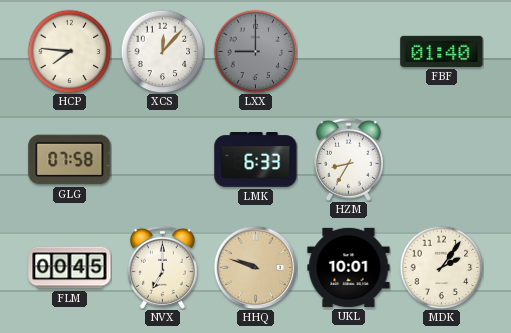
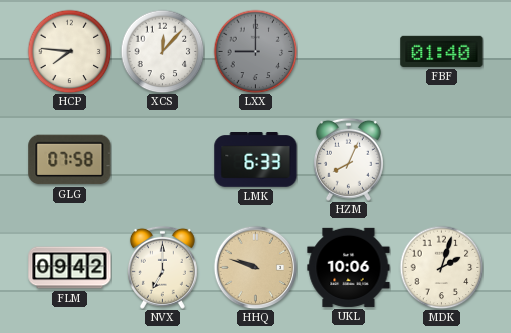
HZM: 8:35 -> 8:04 (348, 159)
FLM: 00:45 -> 09:42 (70, 268)
UKL: 10:01 -> 10:06 (349, 267)
MDK: 2:06 -> 2:03 (441, 267)
